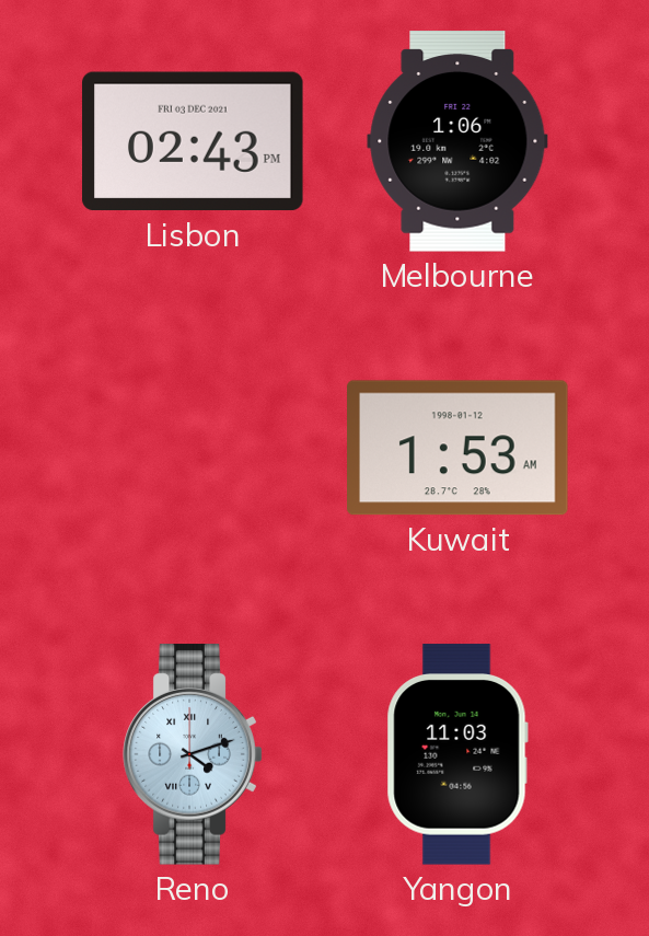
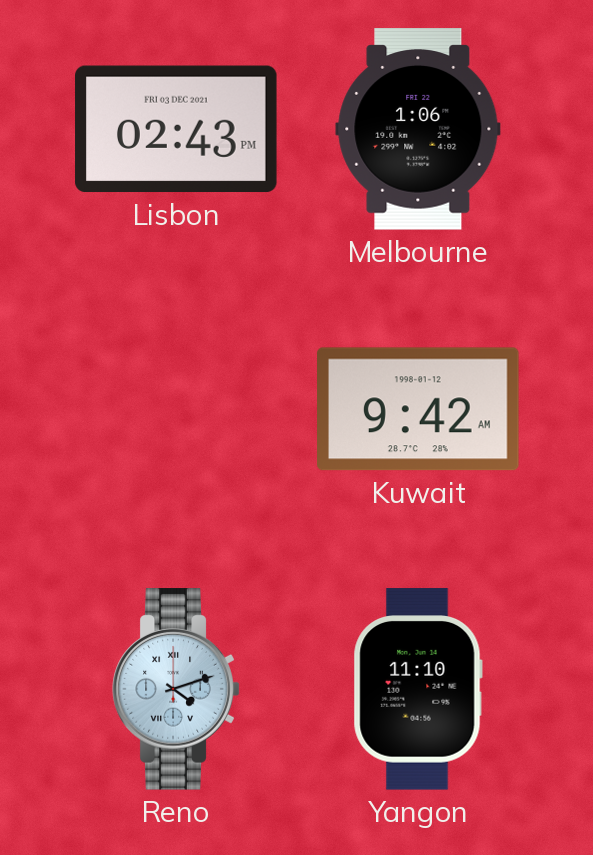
Kuwait: 1:53 -> 9:42 (418, 409)
Yangon: 11:03 -> 11:10 (418, 689)
